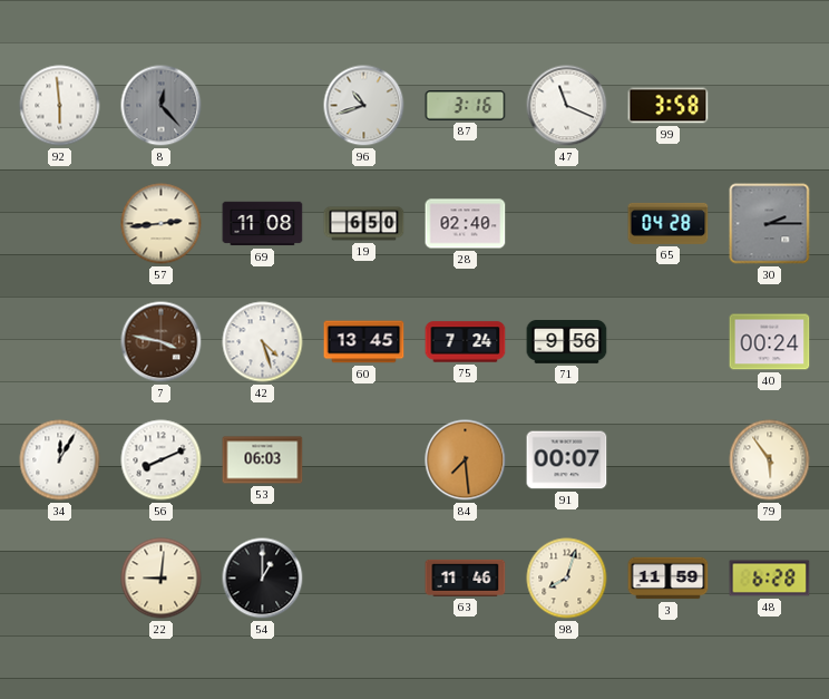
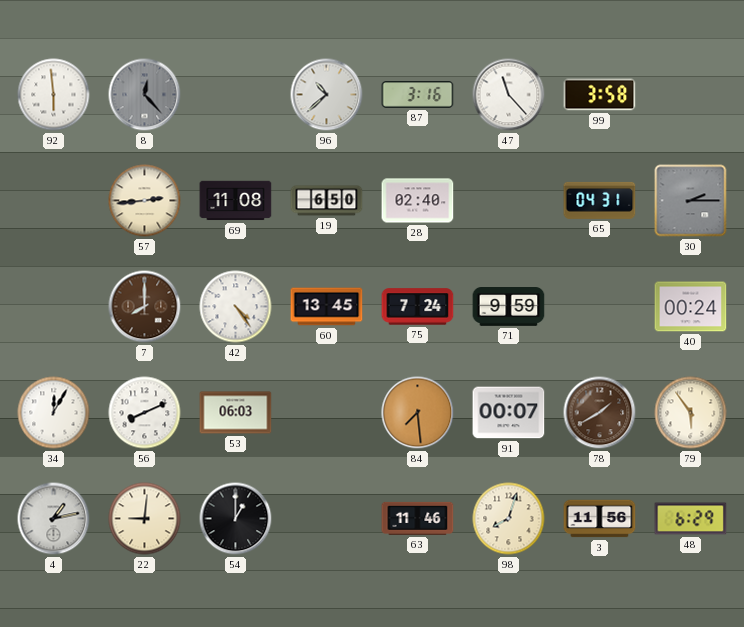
96: 10:42 -> 10:38 (327, 95)
47: 11:19 -> 11:23 (509, 95)
65: 04:28 -> 04:31 (600, 200)
7: 3:47 -> 8:00 (145, 307)
42: 4:27 -> 4:24 (236, 307)
71: 9:56 -> 9:59 (509, 307)
78: none -> 1:40 (600, 413)
4: none -> 1:13 (54, 519)
3: 11:59 -> 11:56 (600, 519)
48: 6:28 -> 6:29 (691, 519)
